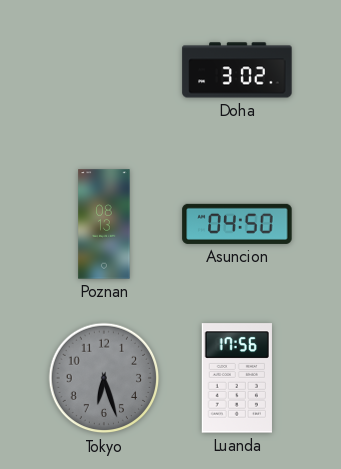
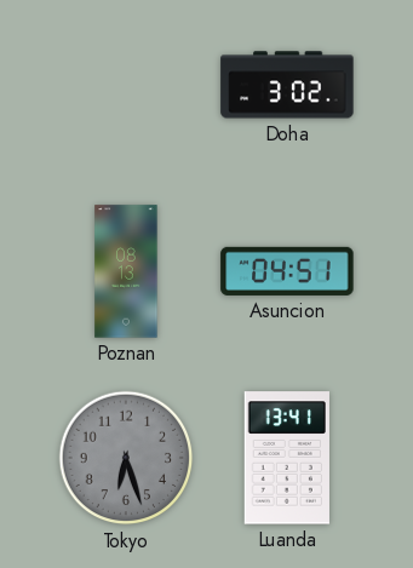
Asuncion: 04:50 -> 04:51 (287, 271)
Luanda: 17:56 -> 13:41 (287, 458)
